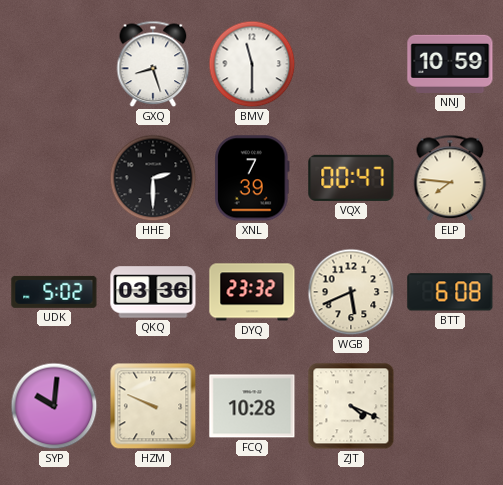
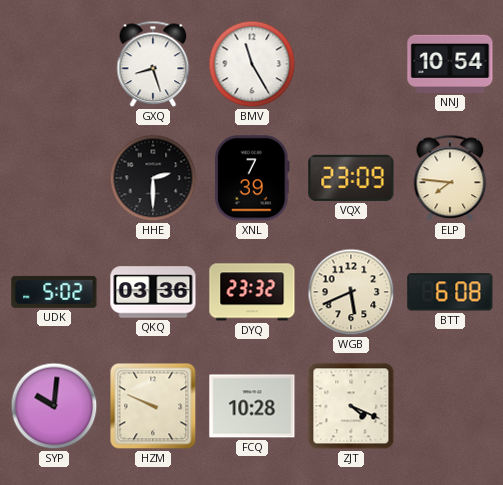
BMV: 11:30 -> 11:25 (252, 64)
NNJ: 10:59 -> 10:54 (450, 64)
VQX: 00:47 -> 23:09 (351, 178)
